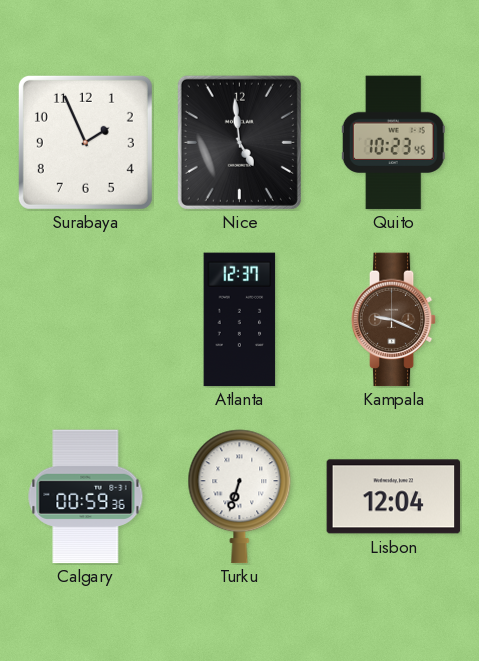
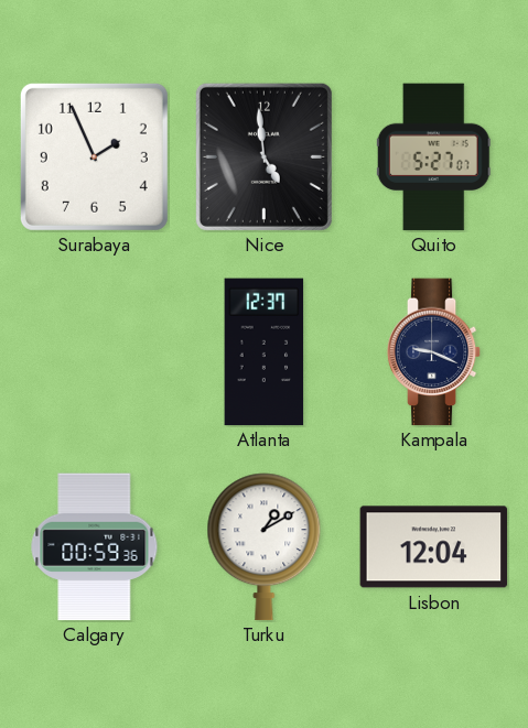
Quito: 10:23 -> 5:27 (433, 157)
Kampala dial: brown -> navy (434, 352)
Turku: 6:33 -> 1:10 (265, 547)
